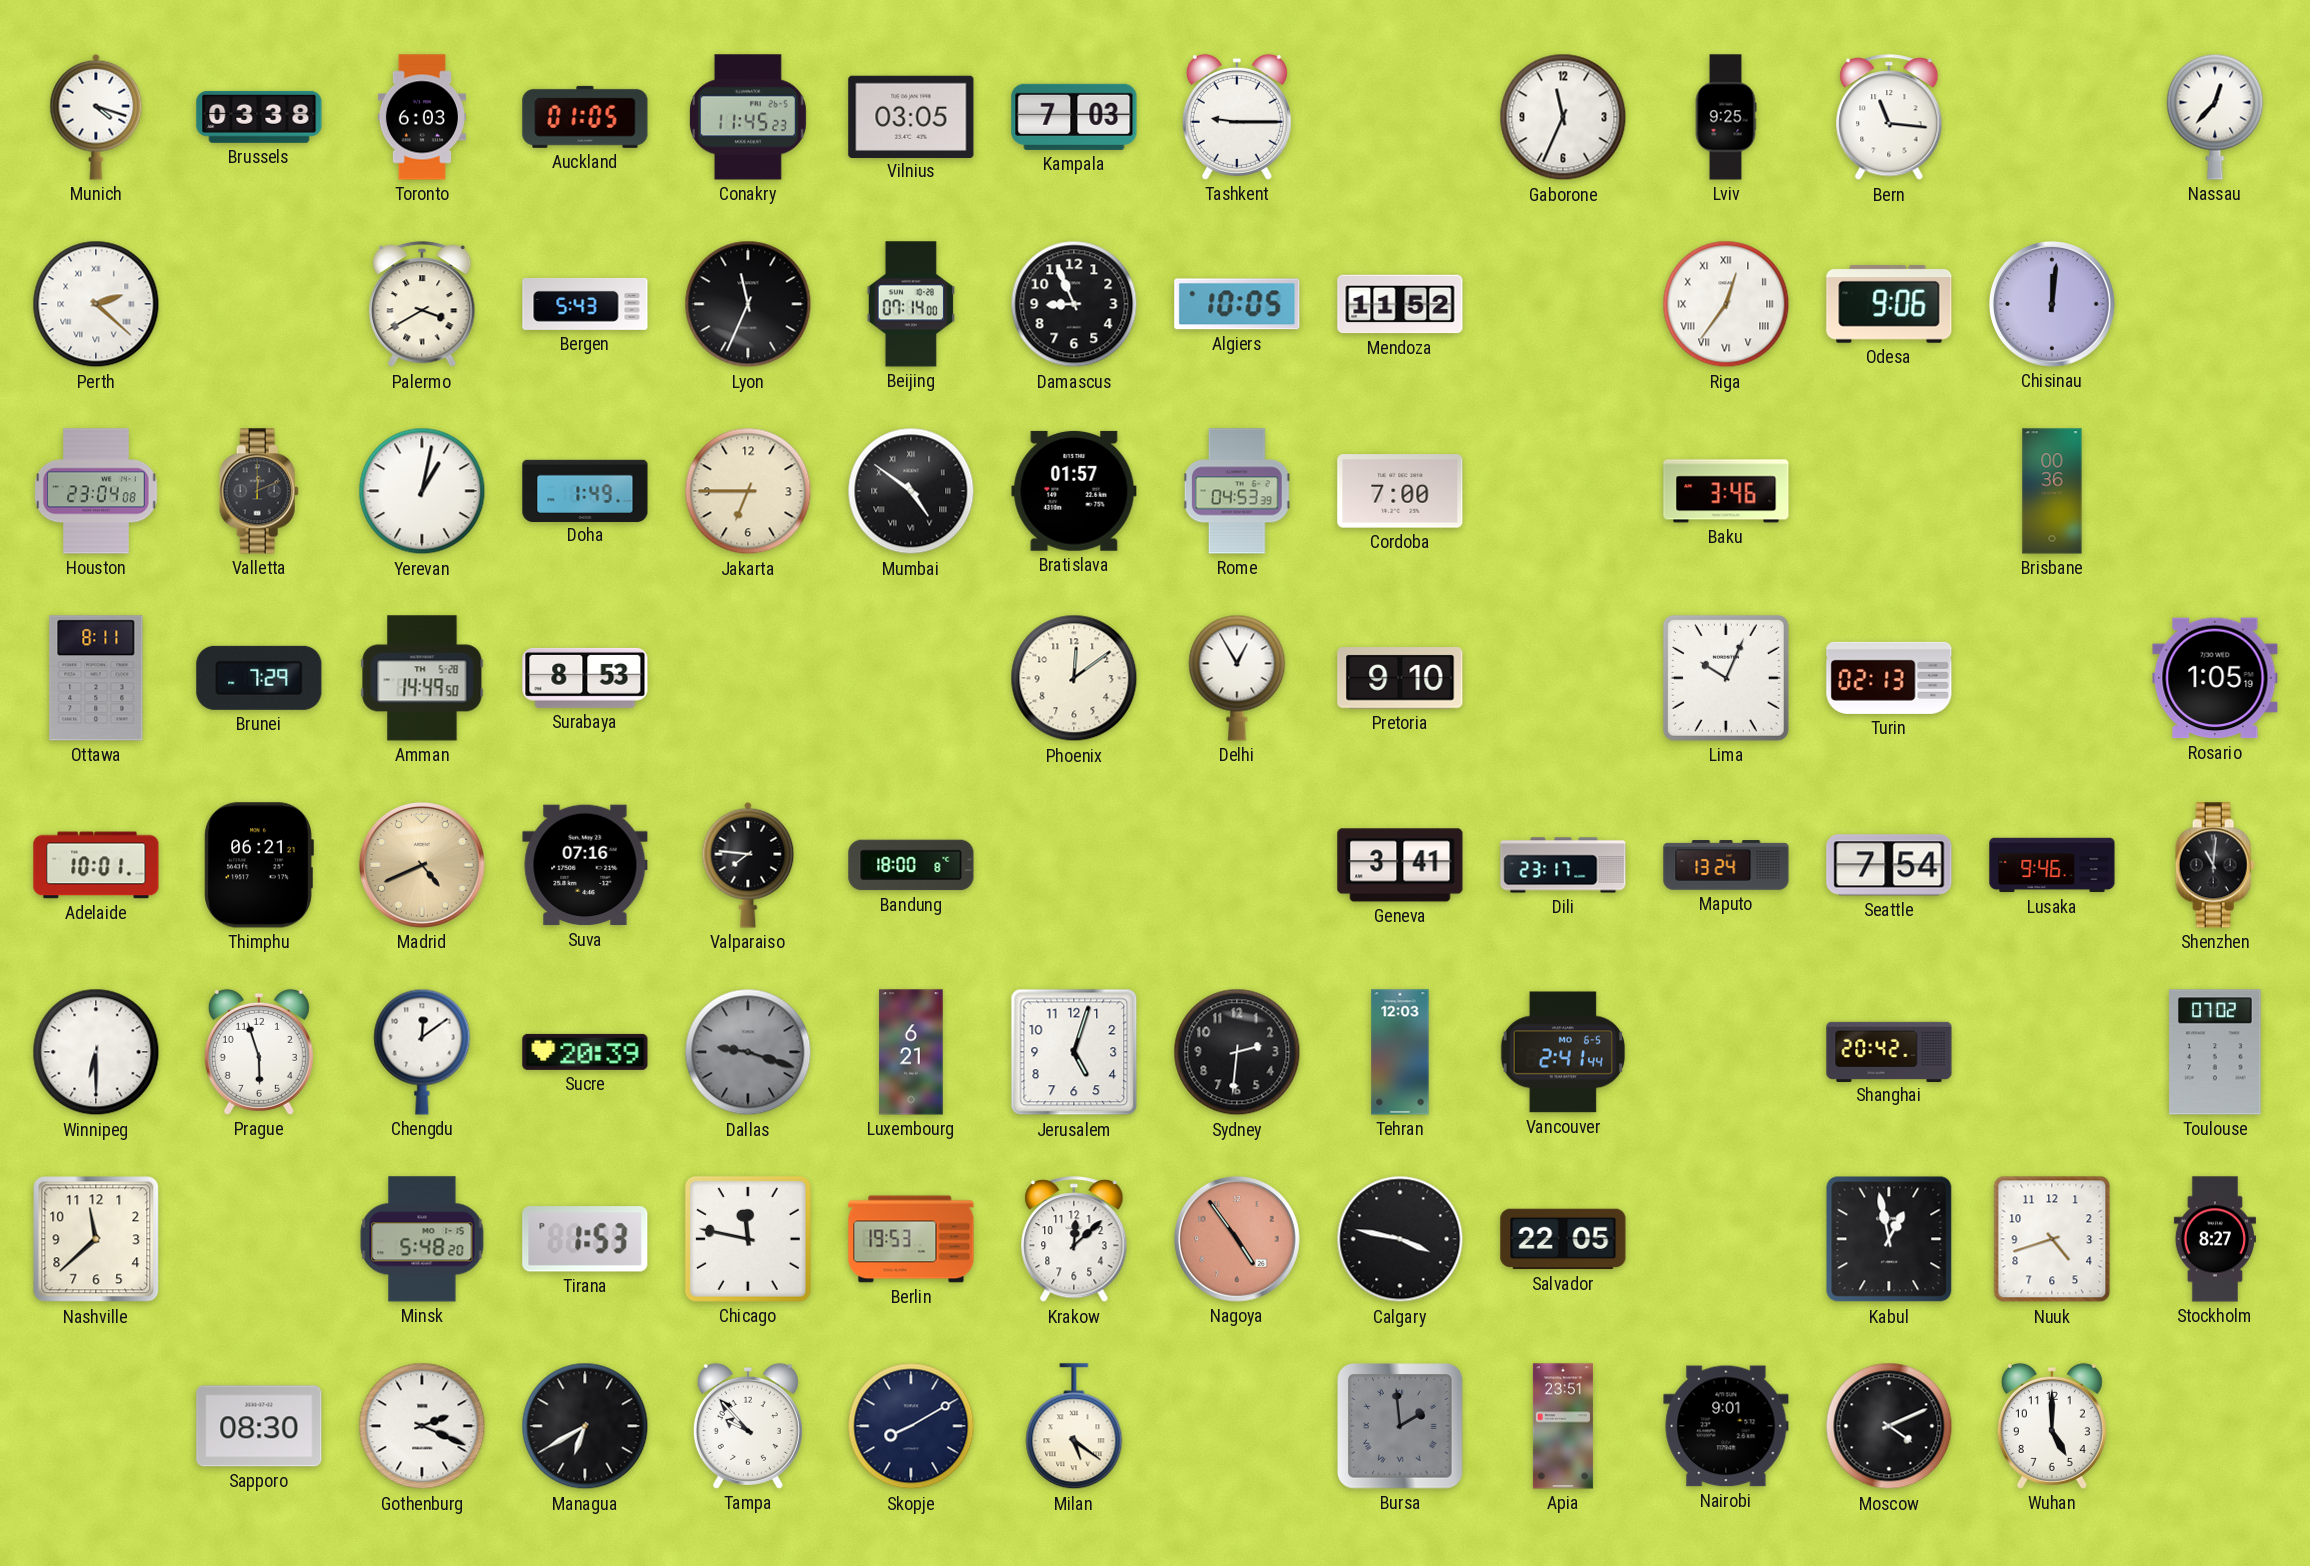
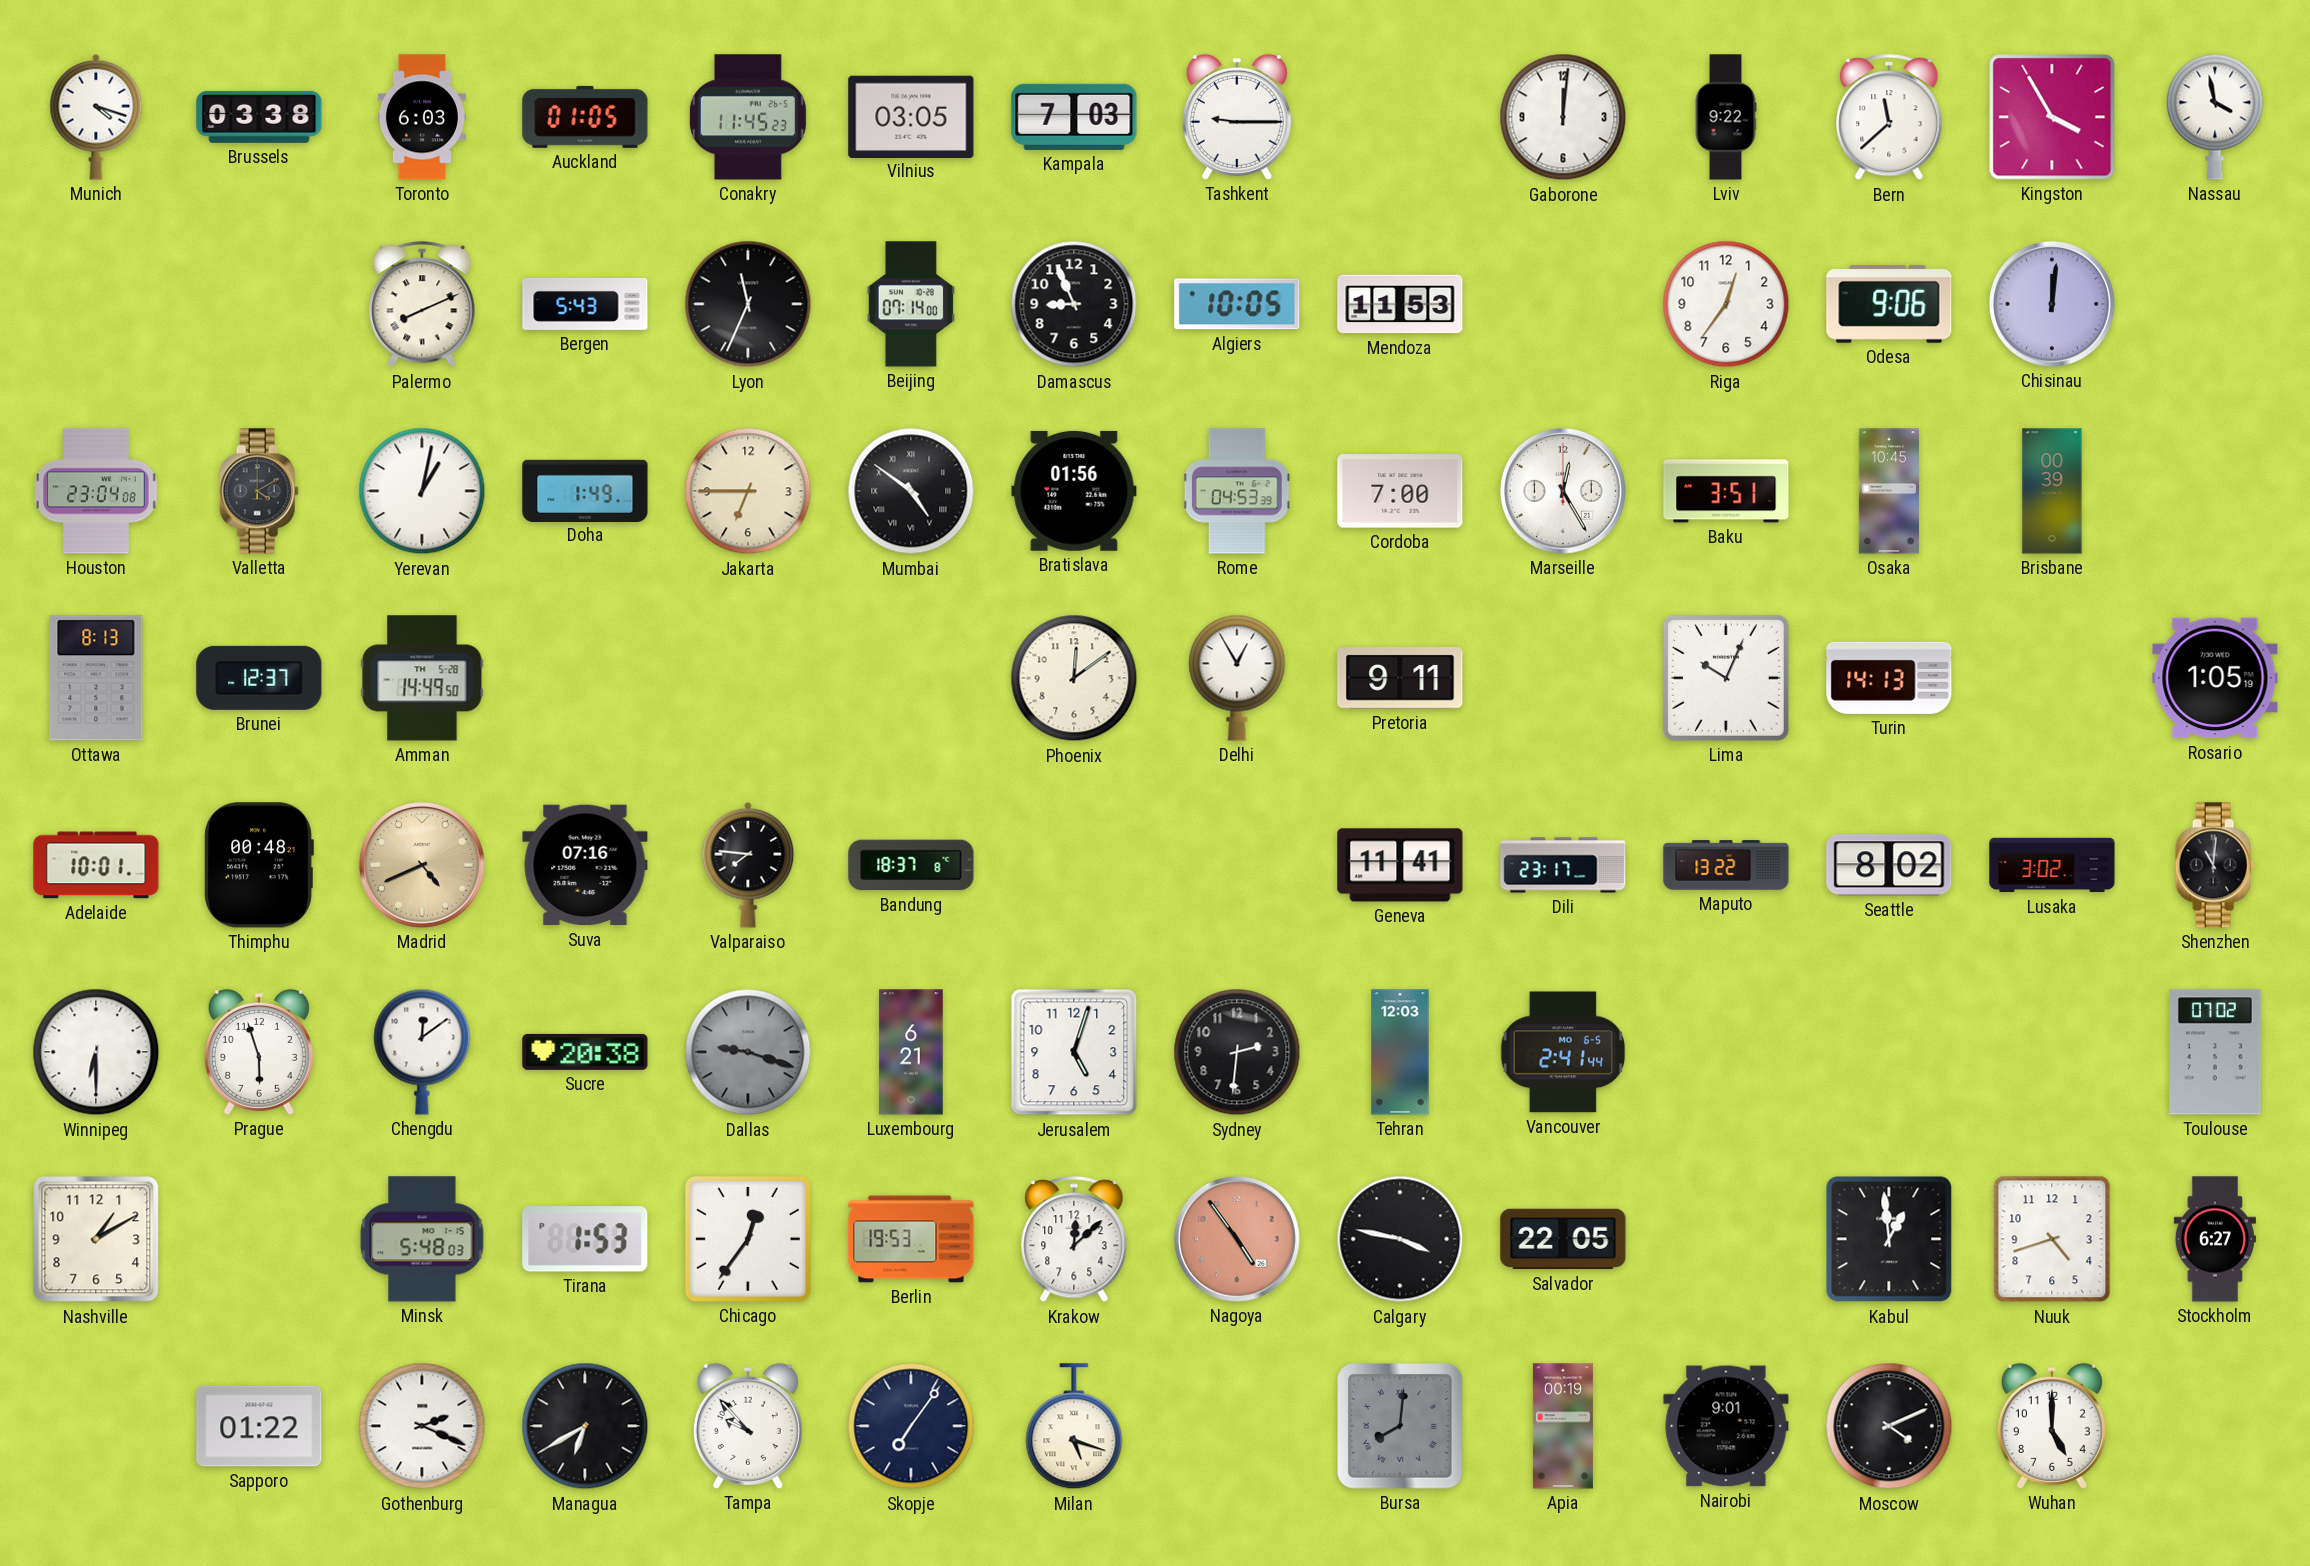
Gaborone: 11:34 -> 12:01 (1563, 117)
Lviv: 9:25 -> 9:22 (1726, 117)
Bern: 11:16 -> 11:38 (1889, 118)
Kingston: none -> 3:55 (2052, 117)
Nassau: 12:37 -> 3:58 (2215, 117)
Perth: 2:22 -> none (96, 304)
Palermo: 3:40 -> 8:11 (422, 305)
Mendoza: 11:52 -> 11:53 (1400, 304)
Riga numerals: Roman -> Arabic (1726, 304)
Valletta: 12:11 -> 4:10 (259, 491)
Bratislava: 01:57 -> 01:56 (1074, 491)
Marseille: none -> 12:25 (1563, 491)
Baku: 3:46 -> 3:51 (1726, 491)
Osaka: none -> 10:45 (1889, 491)
Brisbane: 00:36 -> 00:39 (2052, 491)
Ottawa: 8:11 -> 8:13 (96, 678)
Brunei: 7:29 -> 12:37 (259, 678)
Surabaya: 8:53 -> none (585, 678)
Pretoria: 9:10 -> 9:11 (1400, 678)
Turin: 02:13 -> 14:13 (1889, 678)
Thimphu: 06:21 -> 00:48 (259, 865)
Bandung: 18:00 -> 18:37 (911, 865)
Geneva: 3:41 -> 11:41 (1400, 865)
Maputo: 13:24 -> 13:22 (1726, 865)
Seattle: 7:54 -> 8:02 (1889, 865)
Lusaka: 9:46 -> 3:02 (2052, 865)
Sucre: 20:39 -> 20:38 (585, 1052)
Shanghai: 20:42 -> none (1889, 1051)
Nashville: 11:38 -> 1:10 (96, 1239)
Minsk: 5:48:20 -> 5:48:03 (422, 1239)
Chicago: 11:47 -> 12:36 (748, 1239)
Kabul: 12:58 -> 12:59 (1889, 1239)
Stockholm: 8:27 -> 6:27 (2215, 1239)
Sapporo: 08:30 -> 01:22 (259, 1426)
Skopje: 8:10 -> 7:06 (911, 1426)
Milan: 5:21 -> 5:18 (1074, 1427)
Bursa: 1:59 -> 8:01 (1400, 1426)
Apia: 23:51 -> 00:19 (1563, 1426)
